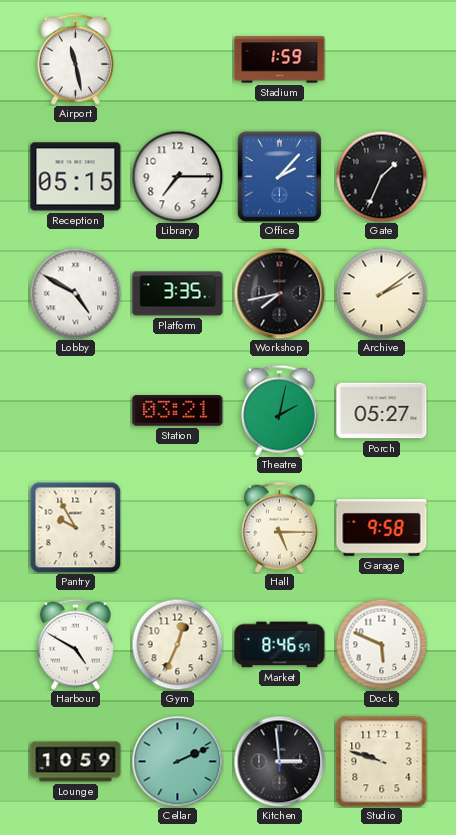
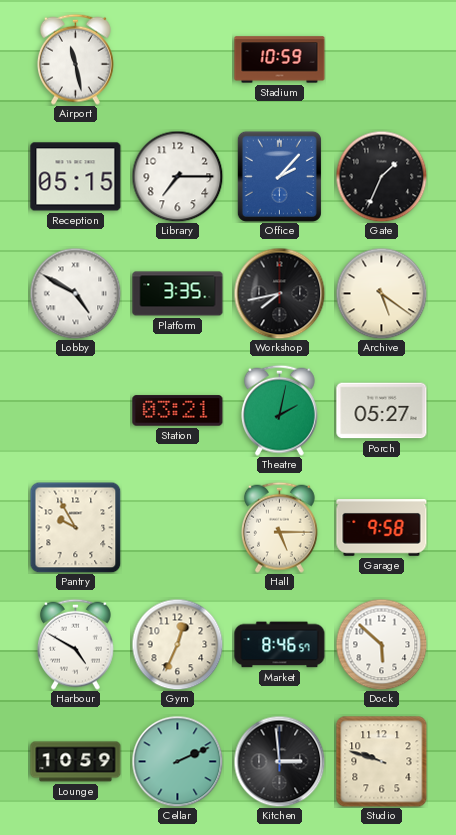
Stadium: 1:59 -> 10:59 (280, 60)
Archive: 2:09 -> 5:21 (381, 293)
Dock: 5:49 -> 5:52 (381, 644)
